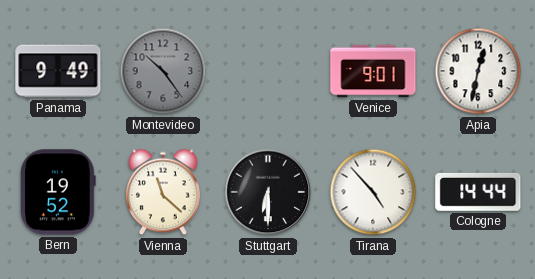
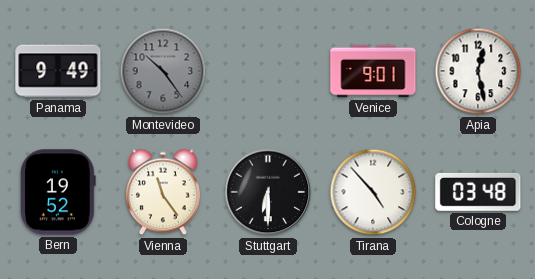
Apia: 12:32 -> 12:28 (478, 71)
Vienna: 11:22 -> 11:24 (164, 192)
Cologne: 14:44 -> 03:48 (478, 192)
